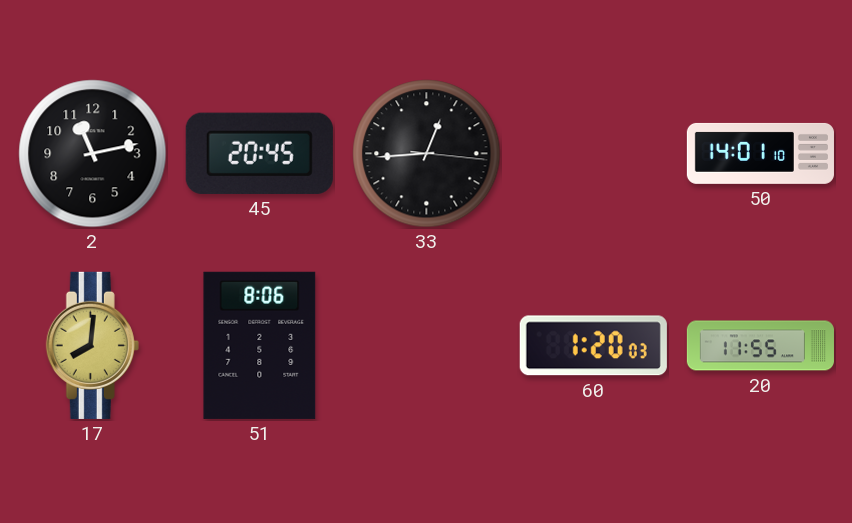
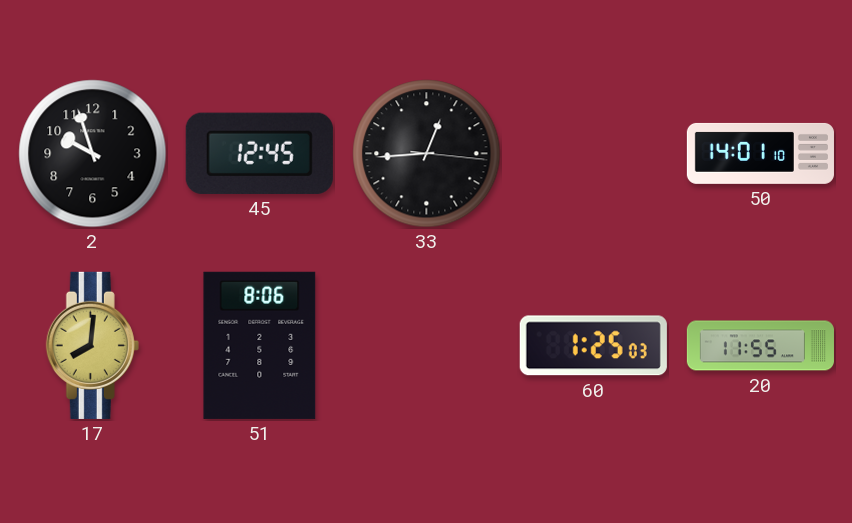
2: 11:13 -> 9:57 (93, 154)
45: 20:45 -> 12:45 (259, 153)
60: 1:20 -> 1:25 (593, 346)
